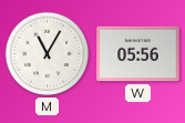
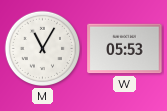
W: 05:56 -> 05:53 (125, 49)
